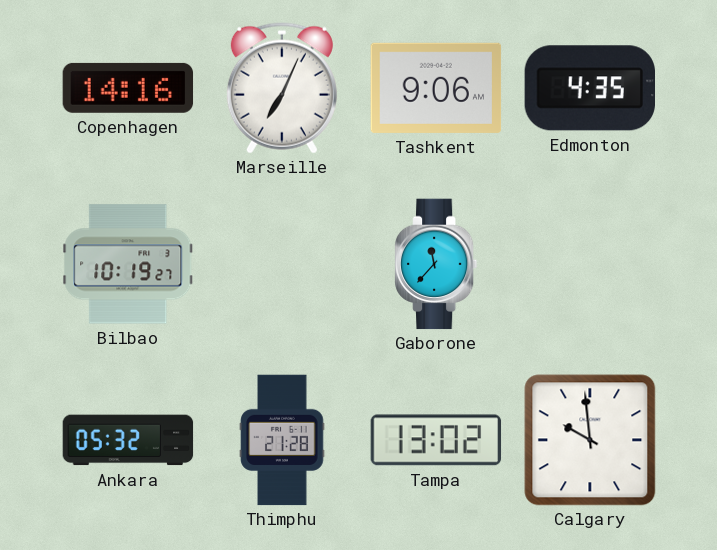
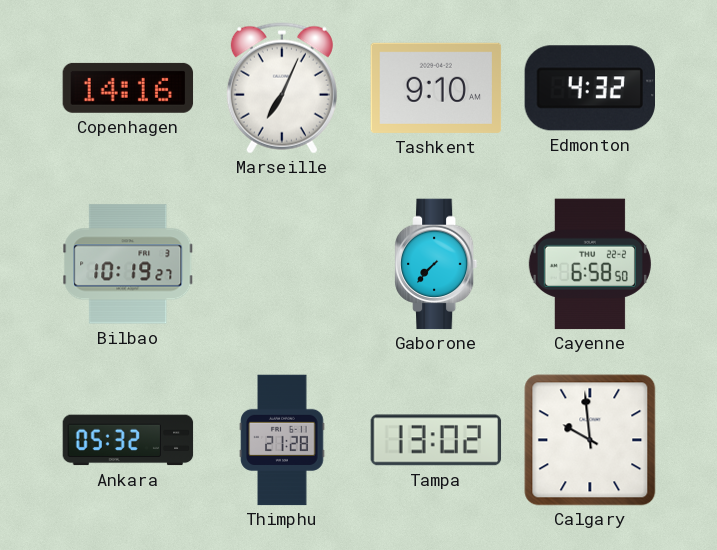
Tashkent: 9:06 -> 9:10 (436, 88)
Edmonton: 4:35 -> 4:32 (589, 88)
Gaborone: 11:37 -> 7:37 (436, 264)
Cayenne: none -> 6:58 (590, 264)
